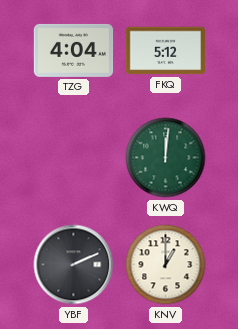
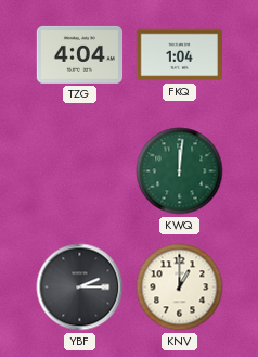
FKQ: 5:12 -> 1:04 (180, 55)
YBF: 2:11 -> 2:15 (80, 288)
